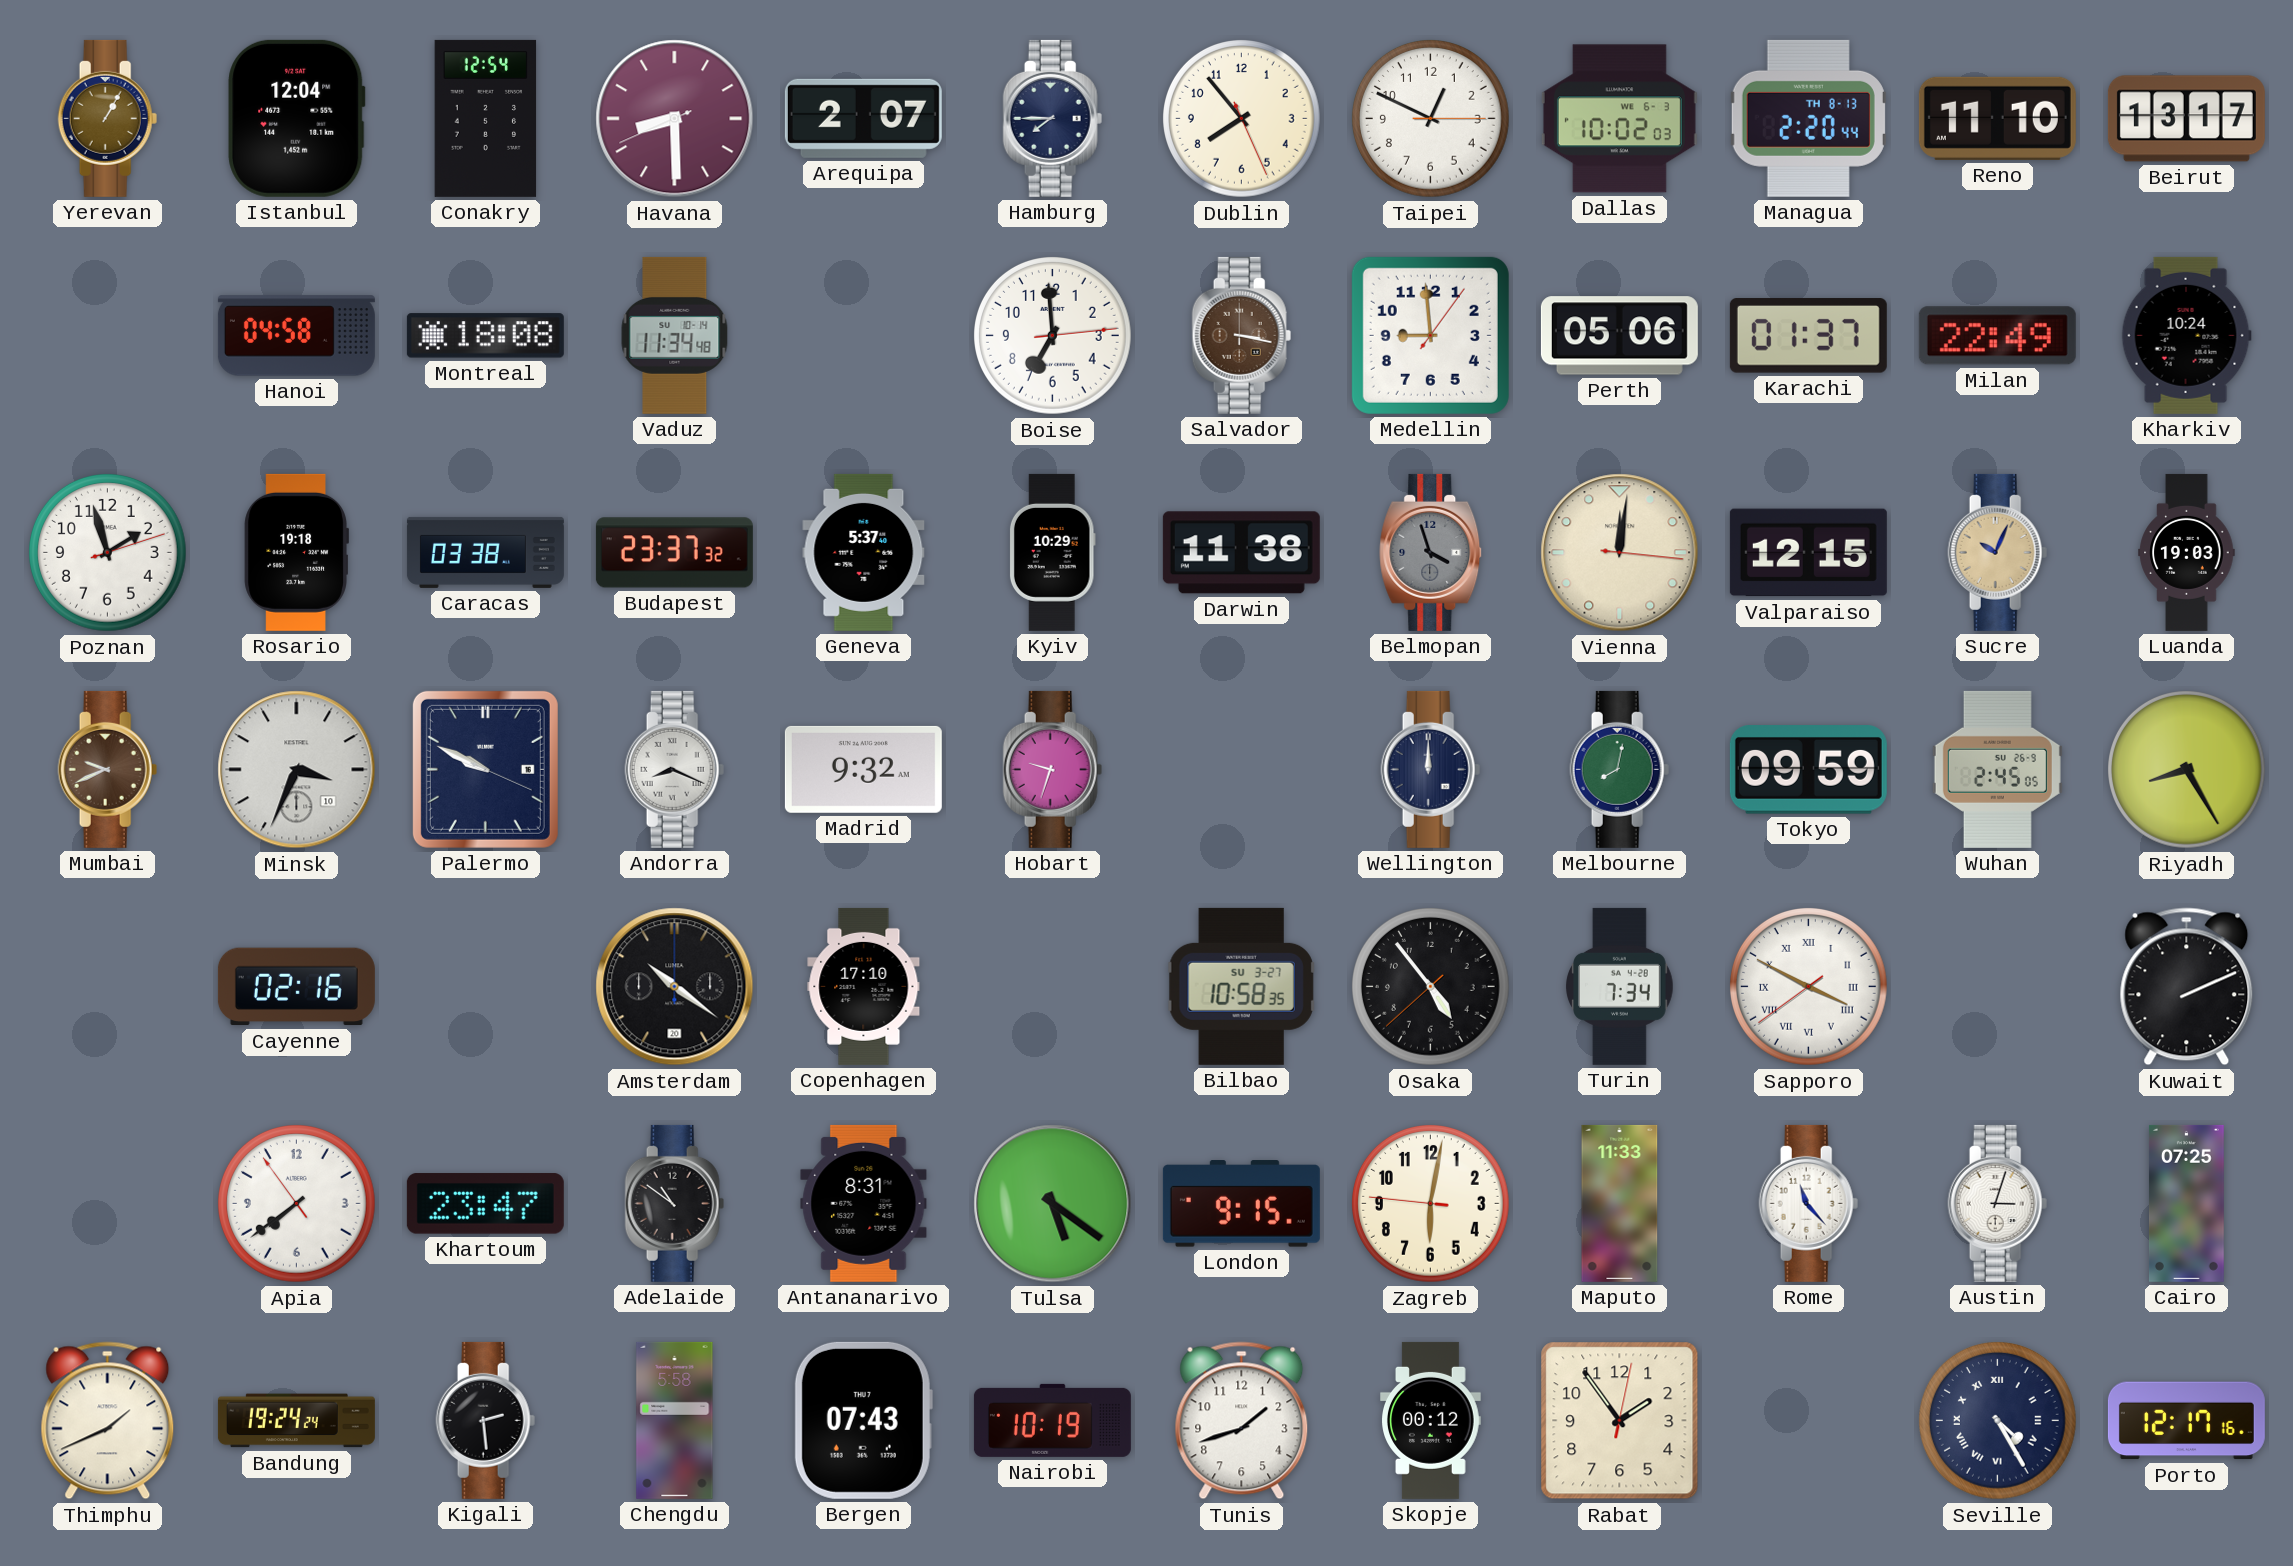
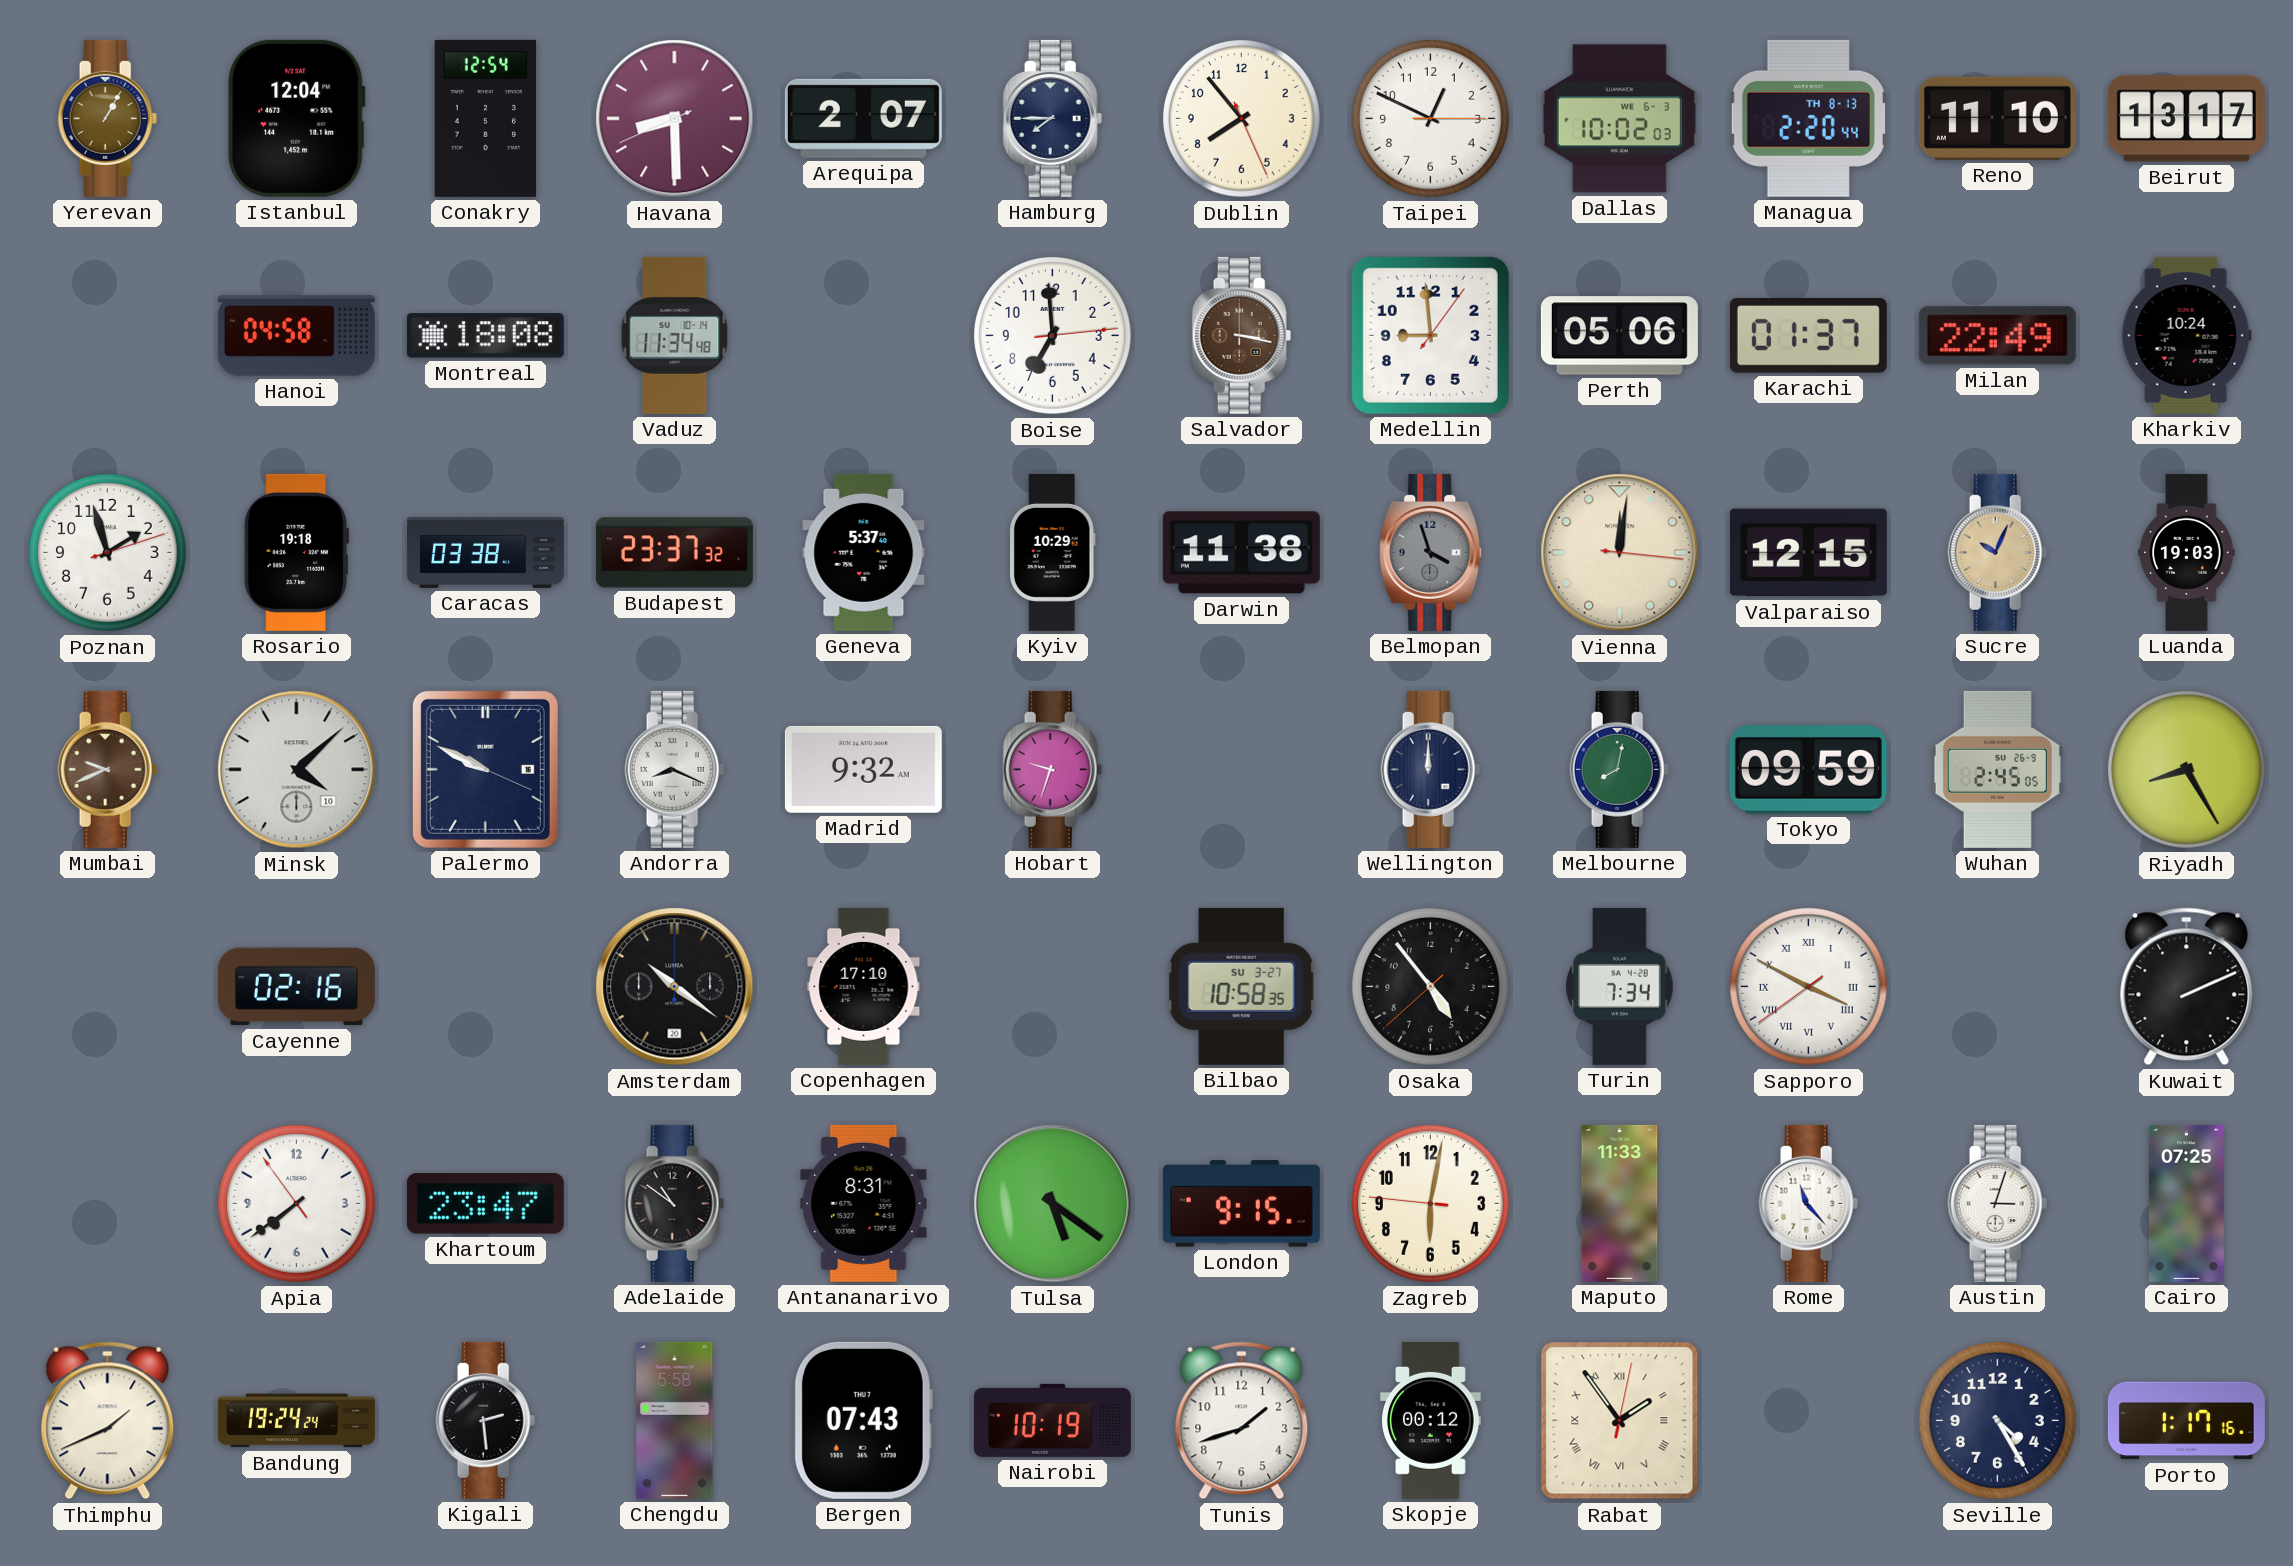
Minsk: 3:34 -> 4:08 (297, 770)
Rabat numerals: Arabic -> Roman (1620, 1421)
Seville numerals: Roman -> Arabic (1998, 1421)
Porto: 12:17 -> 1:17 (2186, 1421)
